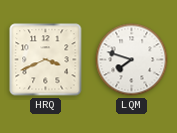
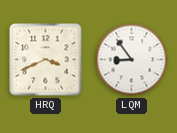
LQM: 7:48 -> 8:54 (132, 60)
